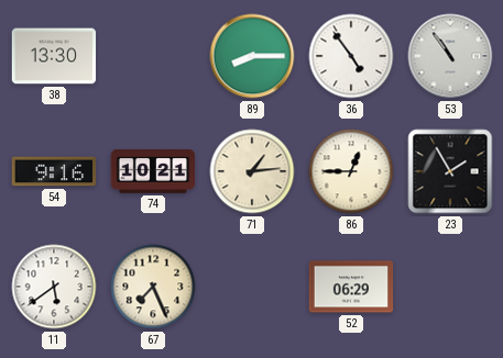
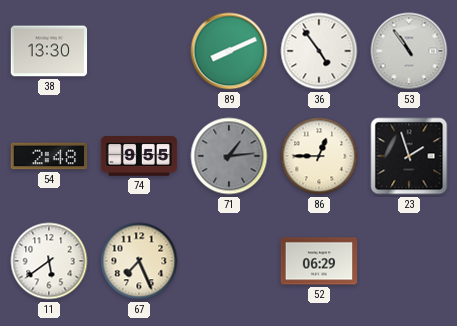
89: 8:15 -> 8:11 (229, 51)
54: 9:16 -> 2:48 (49, 156)
74: 10:21 -> 9:55 (139, 157)
71 dial: cream -> grey (229, 156)
23: 1:55 -> 1:57 (409, 156)
